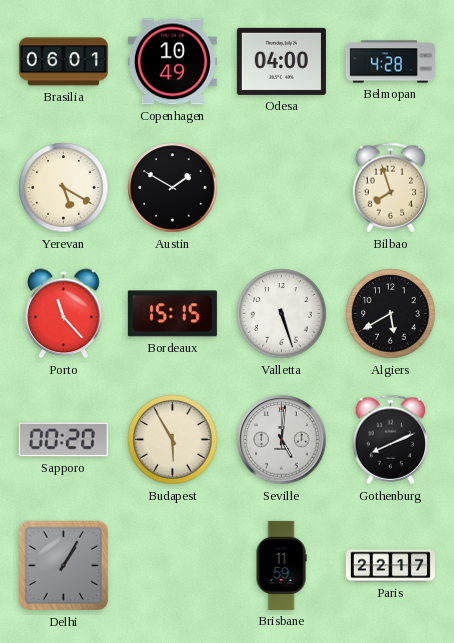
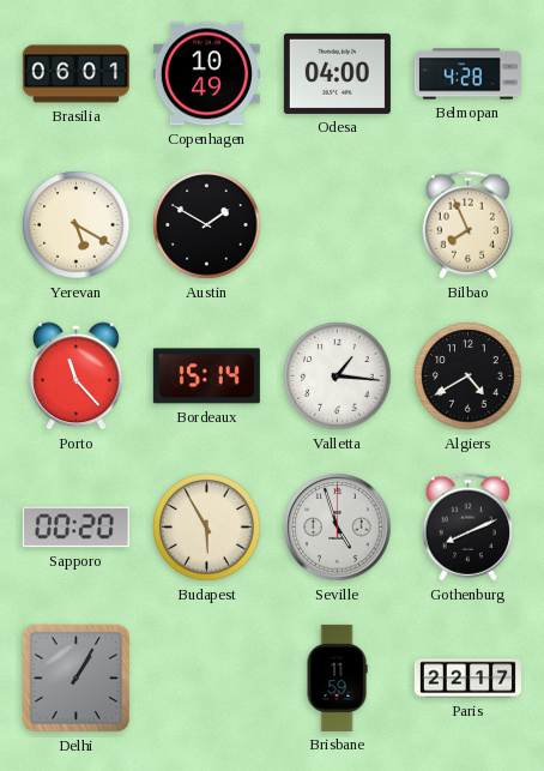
Bilbao: 7:57 -> 7:56 (469, 225)
Bordeaux: 15:15 -> 15:14 (206, 377)
Valletta: 5:27 -> 1:16 (338, 377)
Algiers: 5:40 -> 4:40 (469, 377)
Seville: 5:01 -> 4:57 (338, 528)
